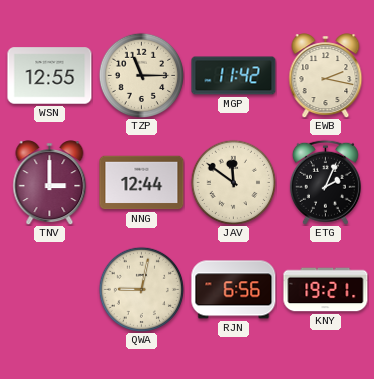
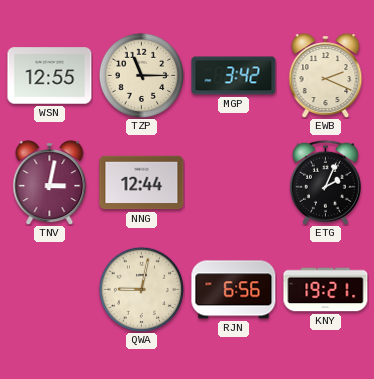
MGP: 11:42 -> 3:42 (234, 76)
EWB: 2:17 -> 2:19 (326, 76)
TNV: 3:00 -> 3:02 (50, 183)
JAV: 11:51 -> none (233, 182)
